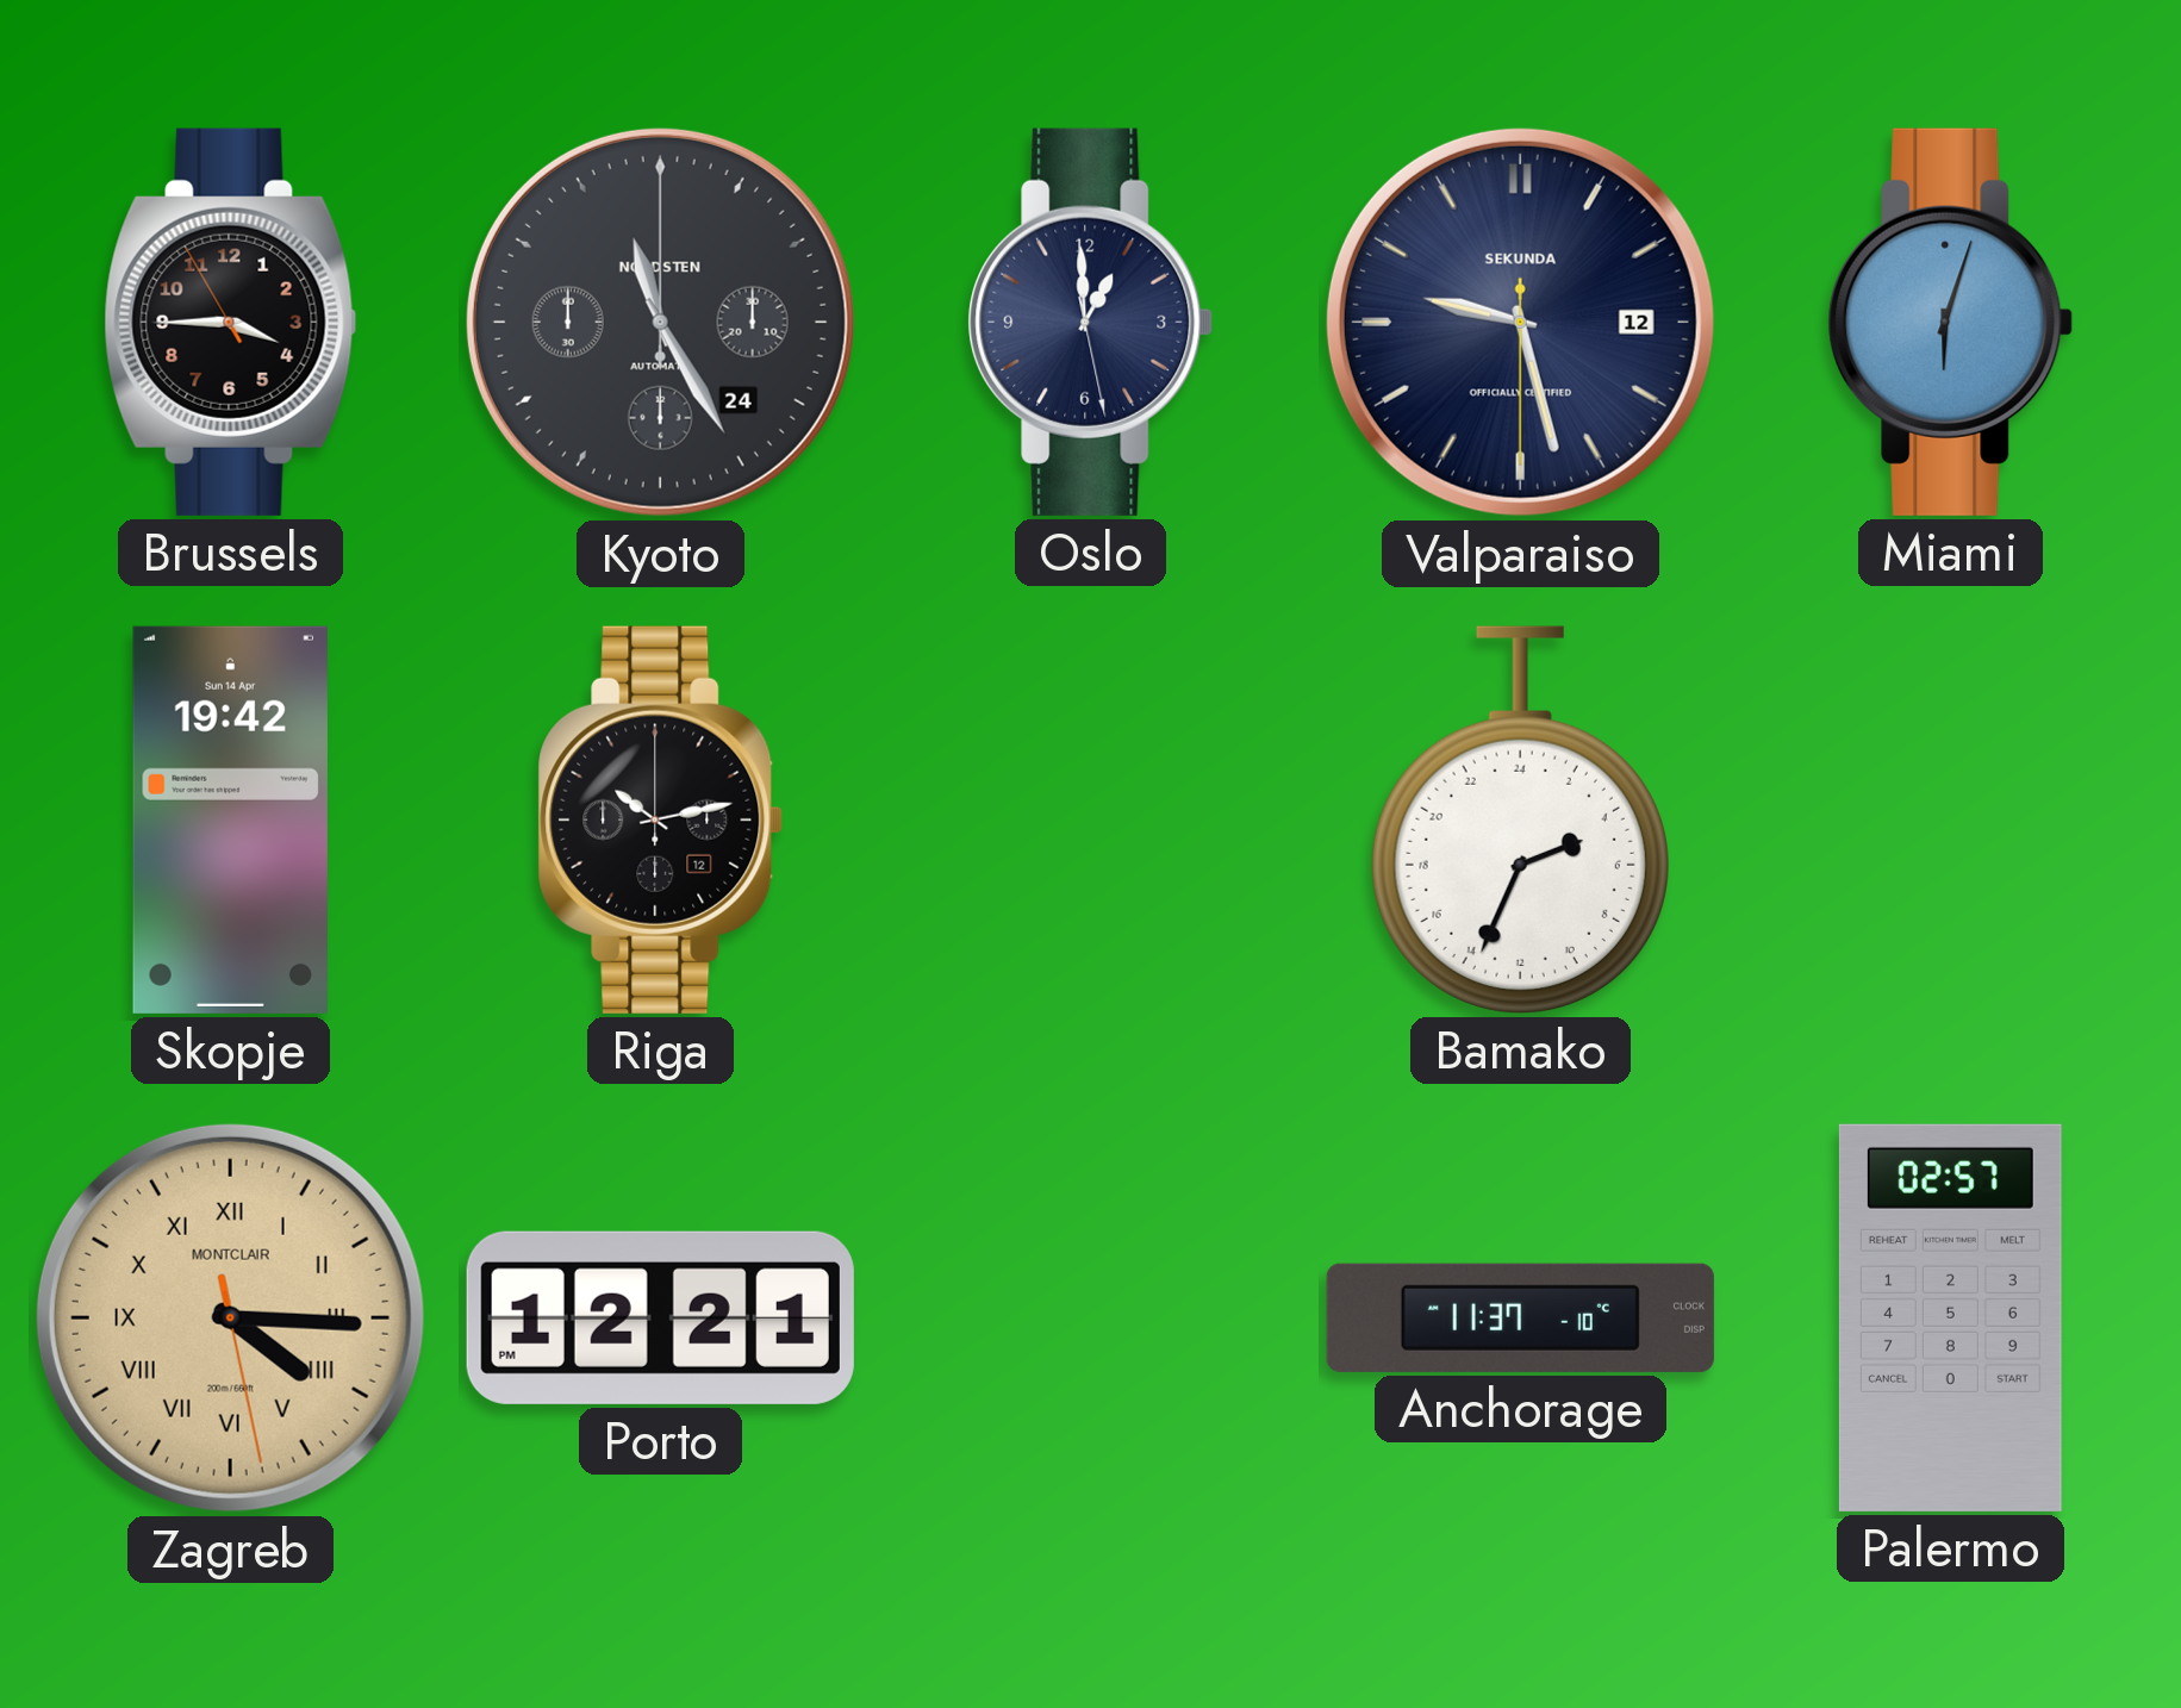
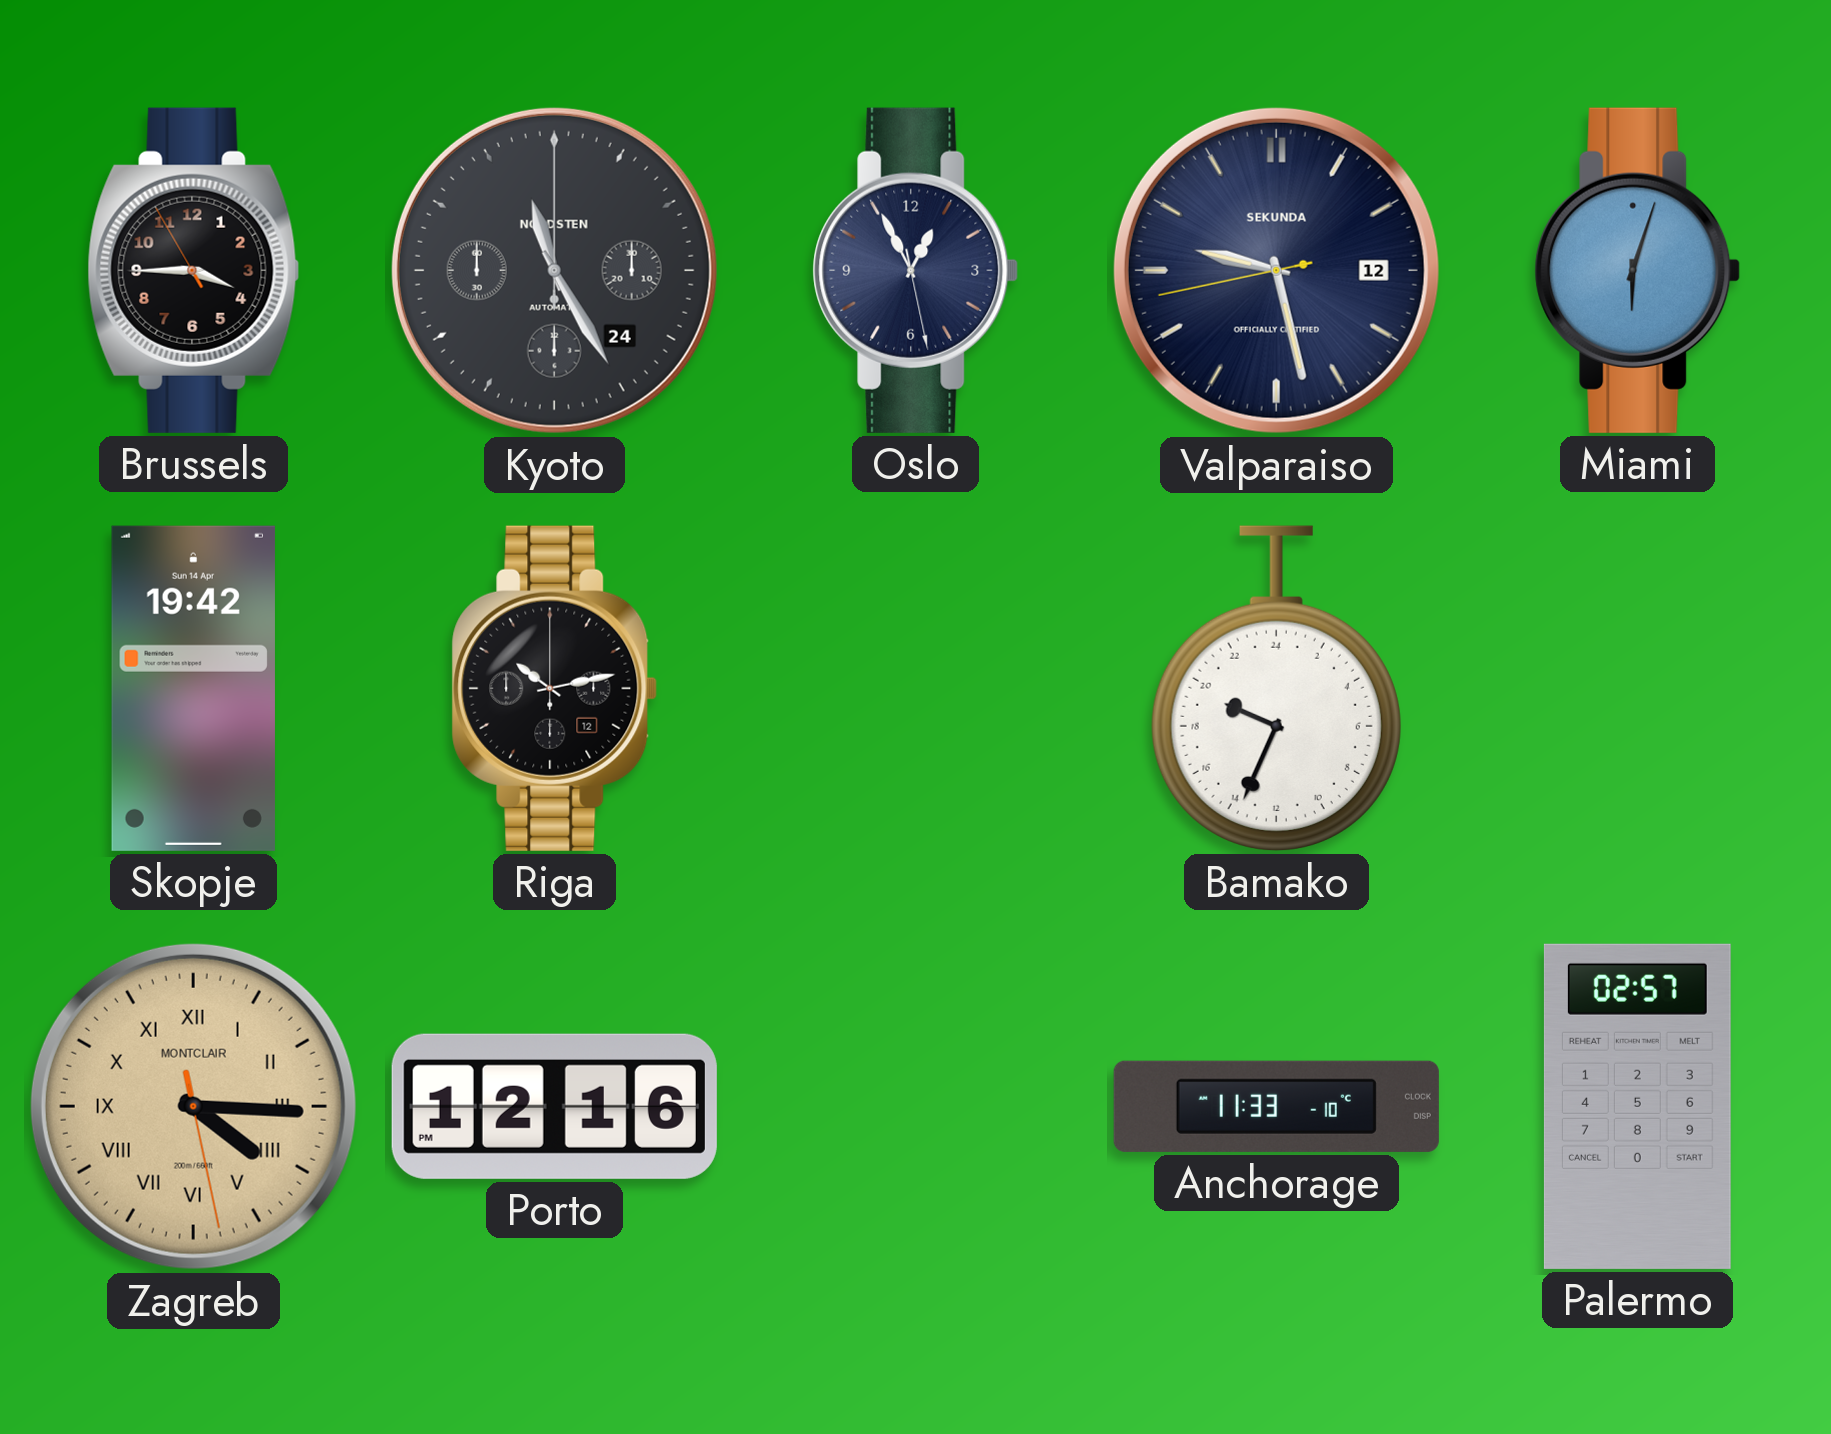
Oslo: 12:59 -> 12:55 (916, 270)
Valparaiso: 9:27:30 -> 9:27:43 (1276, 270)
Bamako: 4:34 -> 19:34 (1276, 688)
Porto: 12:21 -> 12:16 (554, 1106)
Anchorage: 11:37 -> 11:33 (1276, 1106)
